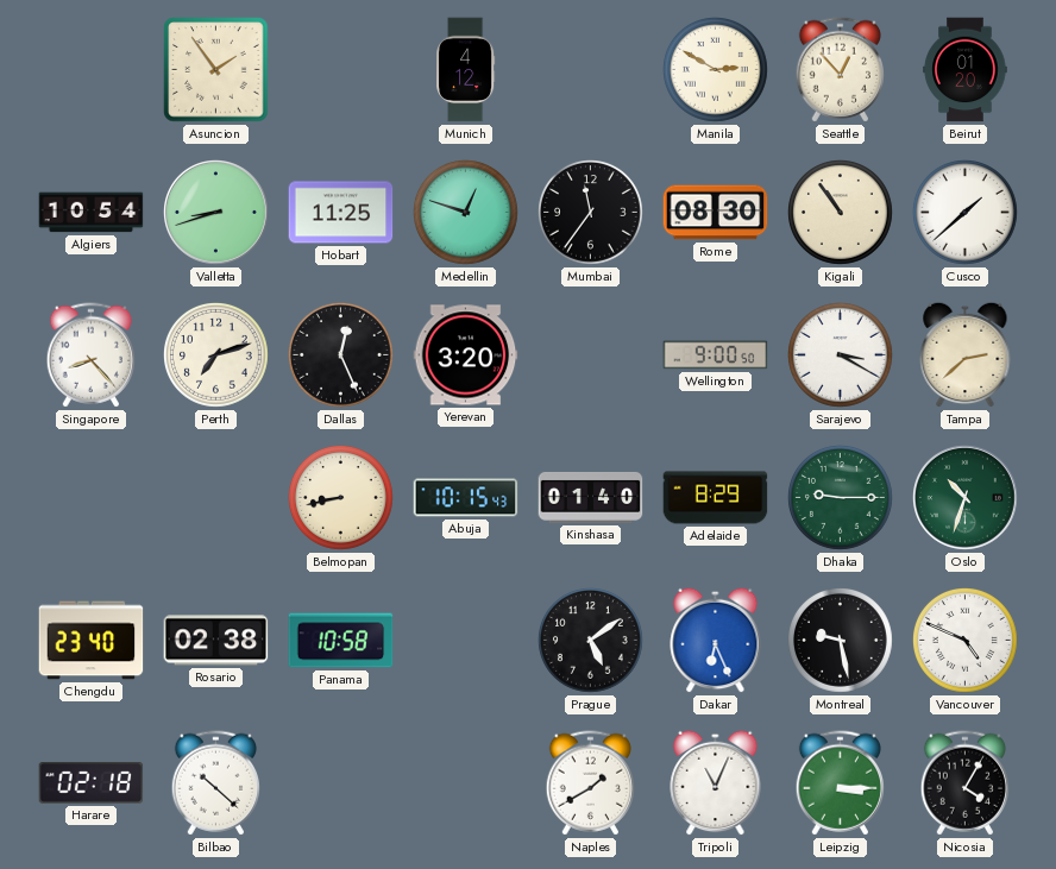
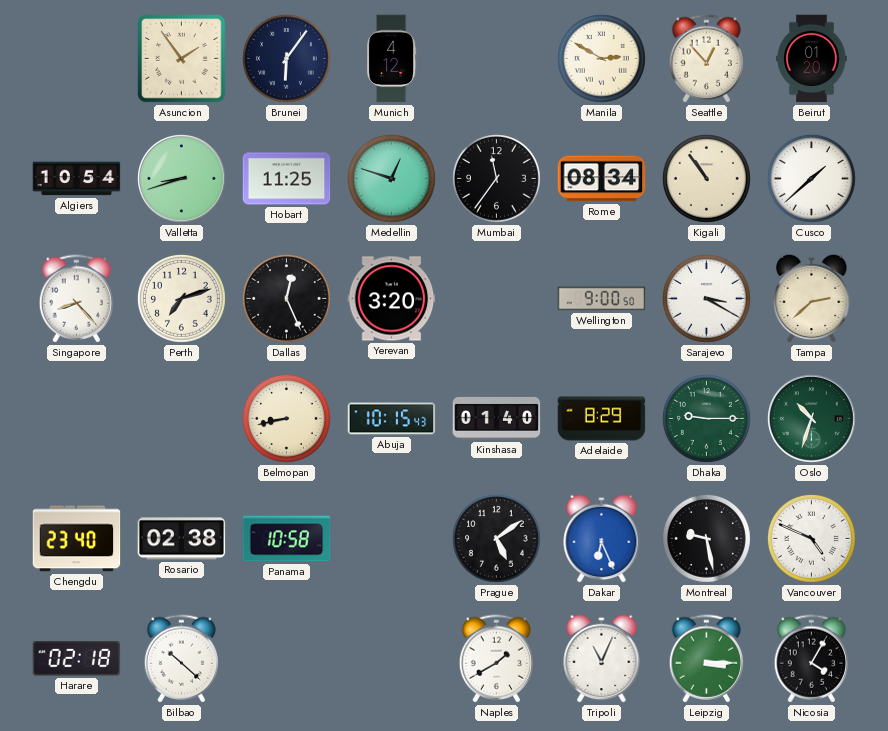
Brunei: none -> 6:06 (287, 59)
Rome: 08:30 -> 08:34 (602, 179)
